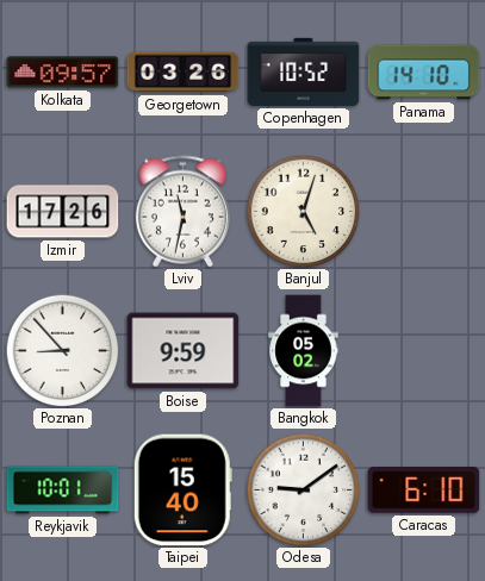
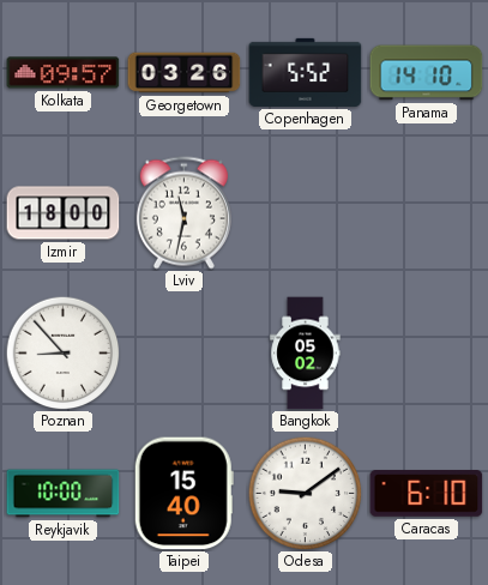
Copenhagen: 10:52 -> 5:52 (306, 72)
Izmir: 17:26 -> 18:00 (64, 213)
Banjul: 5:03 -> none (303, 211)
Boise: 9:59 -> none (184, 351)
Reykjavik: 10:01 -> 10:00 (64, 494)
